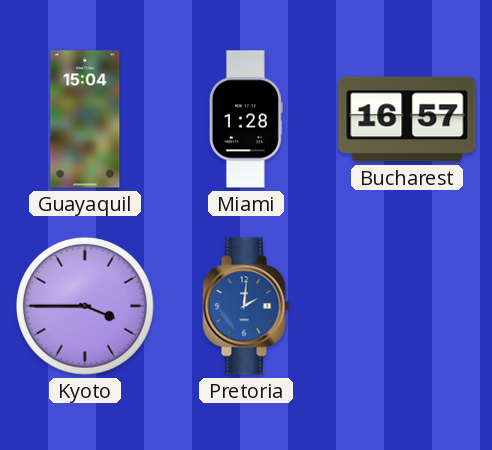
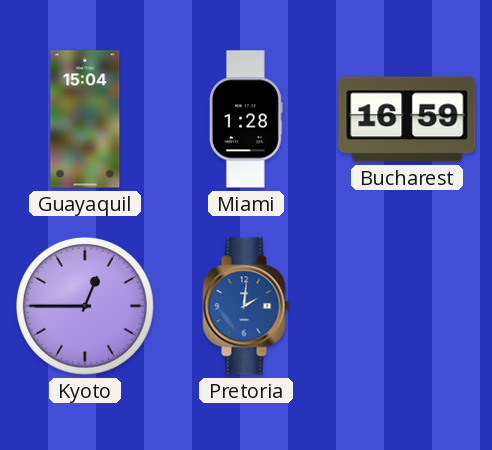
Bucharest: 16:57 -> 16:59 (407, 119)
Kyoto: 3:45 -> 12:45 (85, 306)
